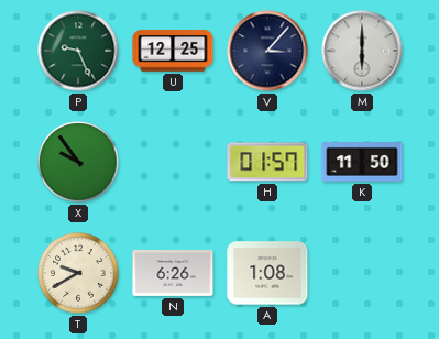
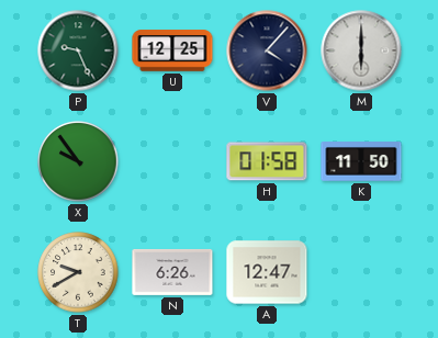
V: 3:07 -> 4:07 (267, 50)
H: 01:57 -> 01:58 (267, 161)
A: 1:08 -> 12:47 (267, 272)
